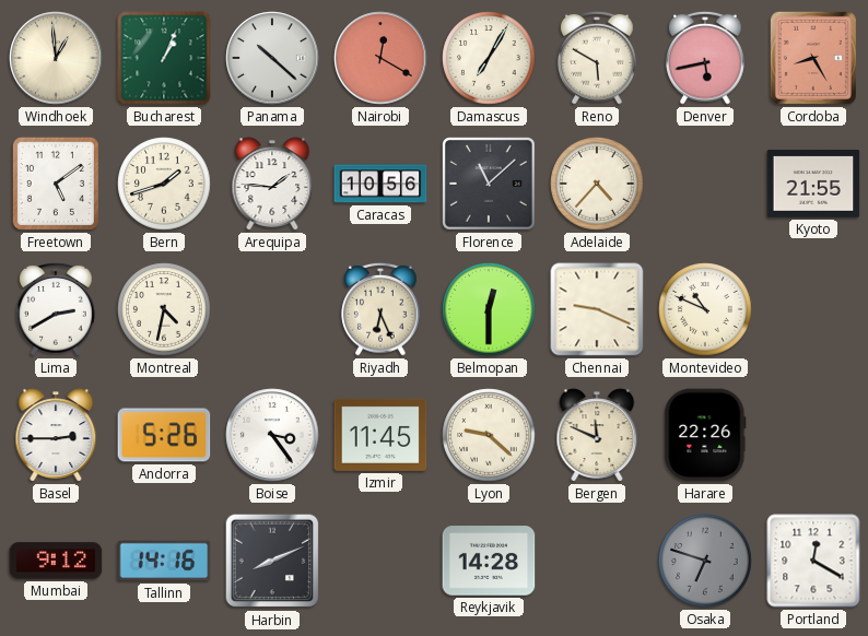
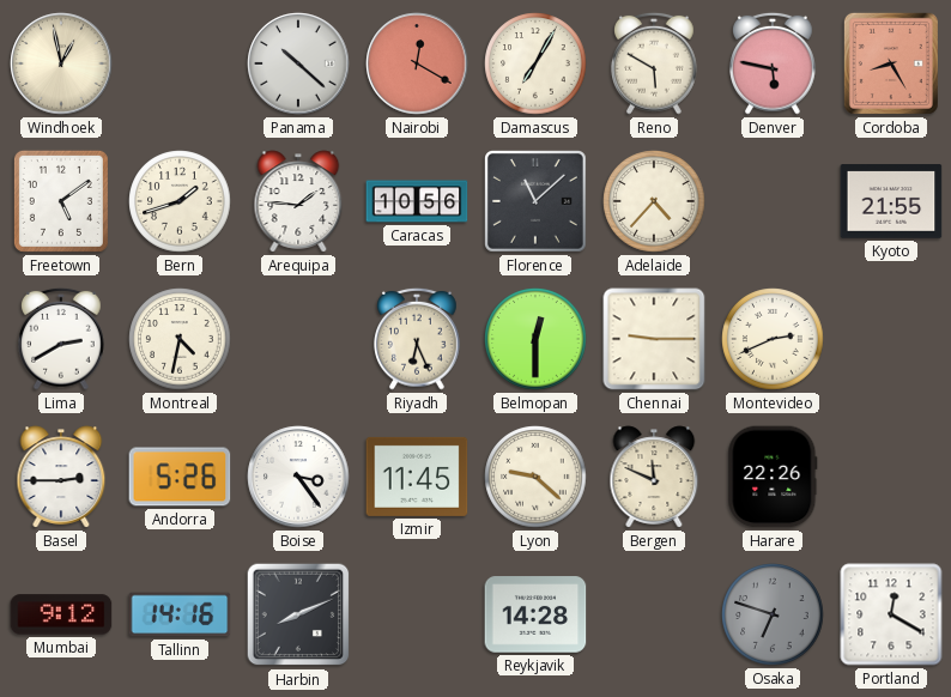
Windhoek: 12:59 -> 12:58 (61, 63)
Bucharest: 1:04 -> none (164, 58)
Denver: 5:43 -> 5:47 (773, 63)
Chennai: 9:19 -> 9:15 (654, 339)
Montevideo: 10:49 -> 2:41 (773, 339)
